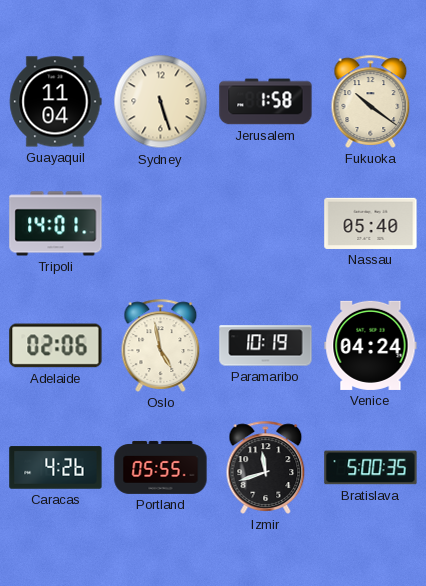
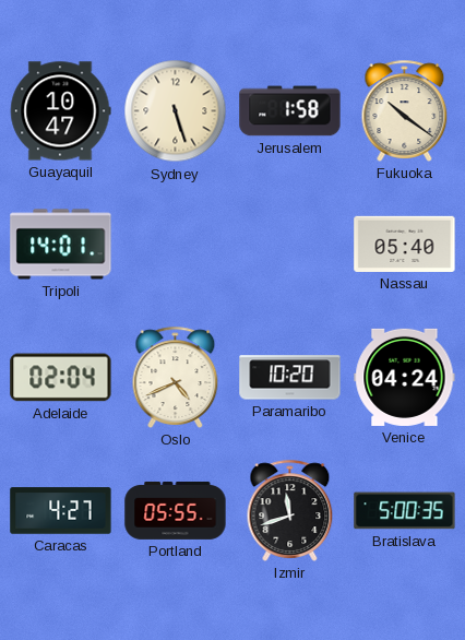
Guayaquil: 11:04 -> 10:47 (60, 111)
Adelaide: 02:06 -> 02:04 (61, 378)
Oslo: 4:58 -> 4:41 (176, 377)
Paramaribo: 10:19 -> 10:20 (290, 378)
Caracas: 4:26 -> 4:27 (61, 511)
